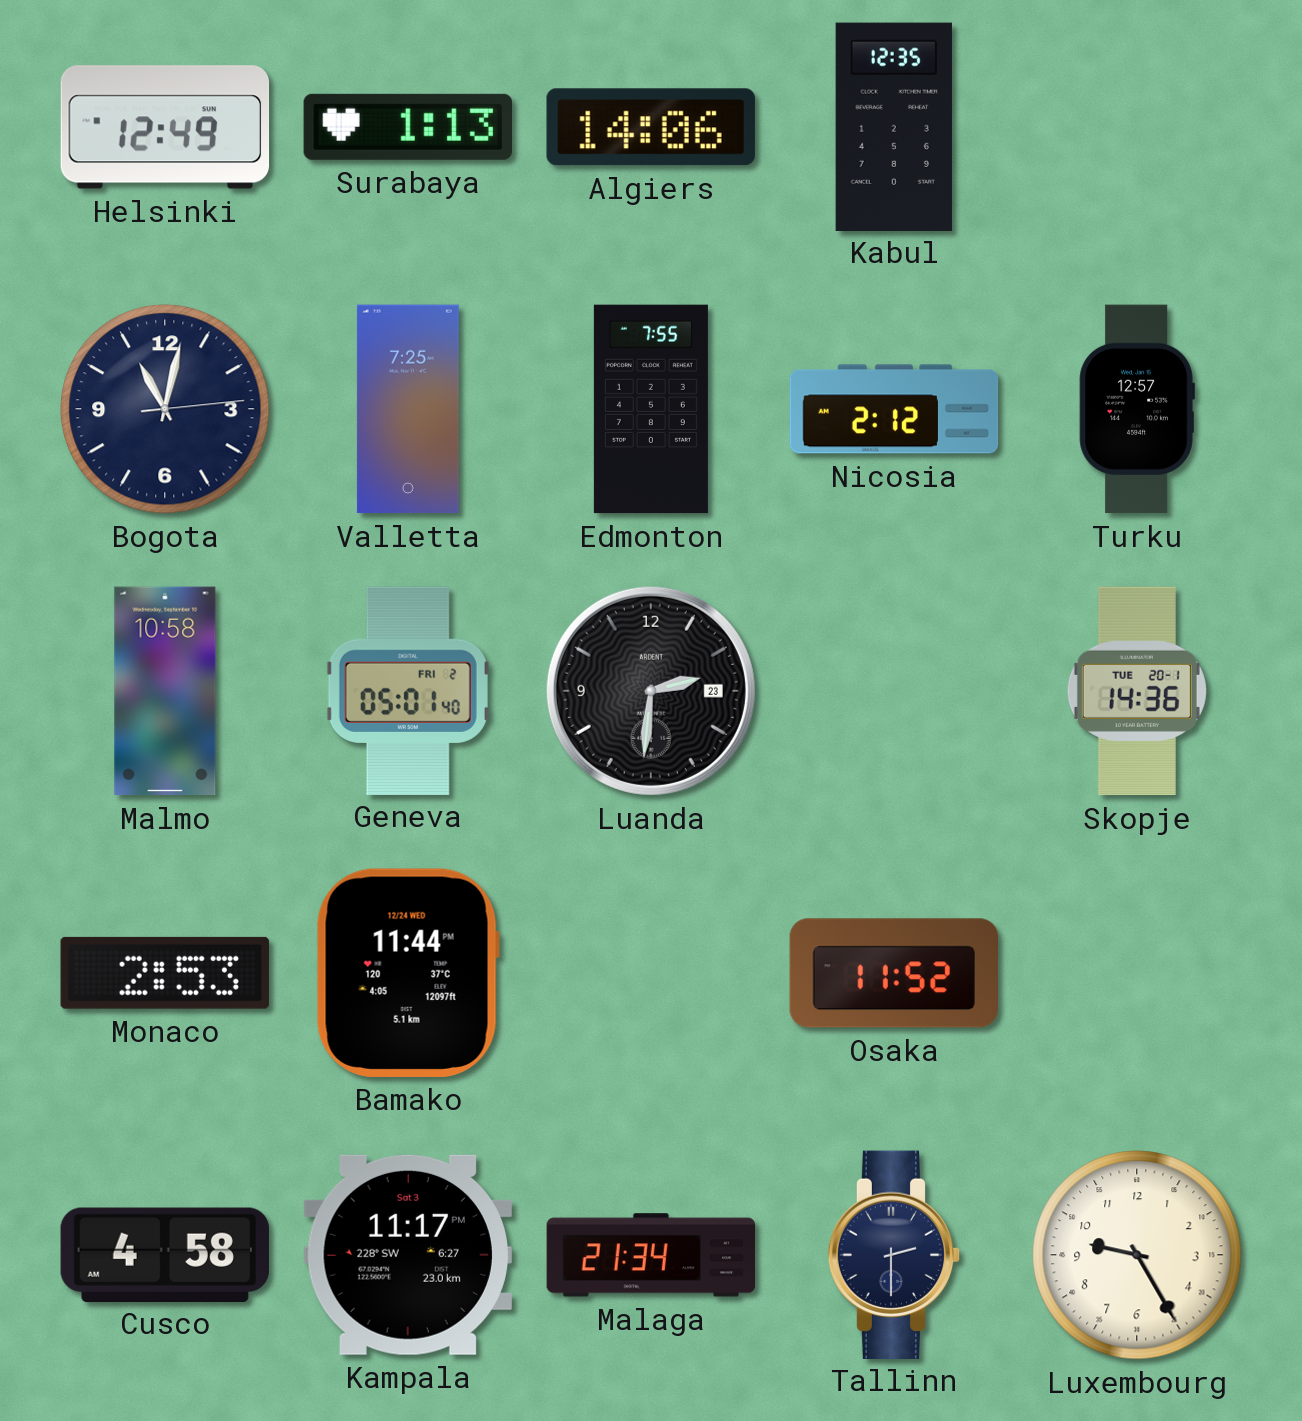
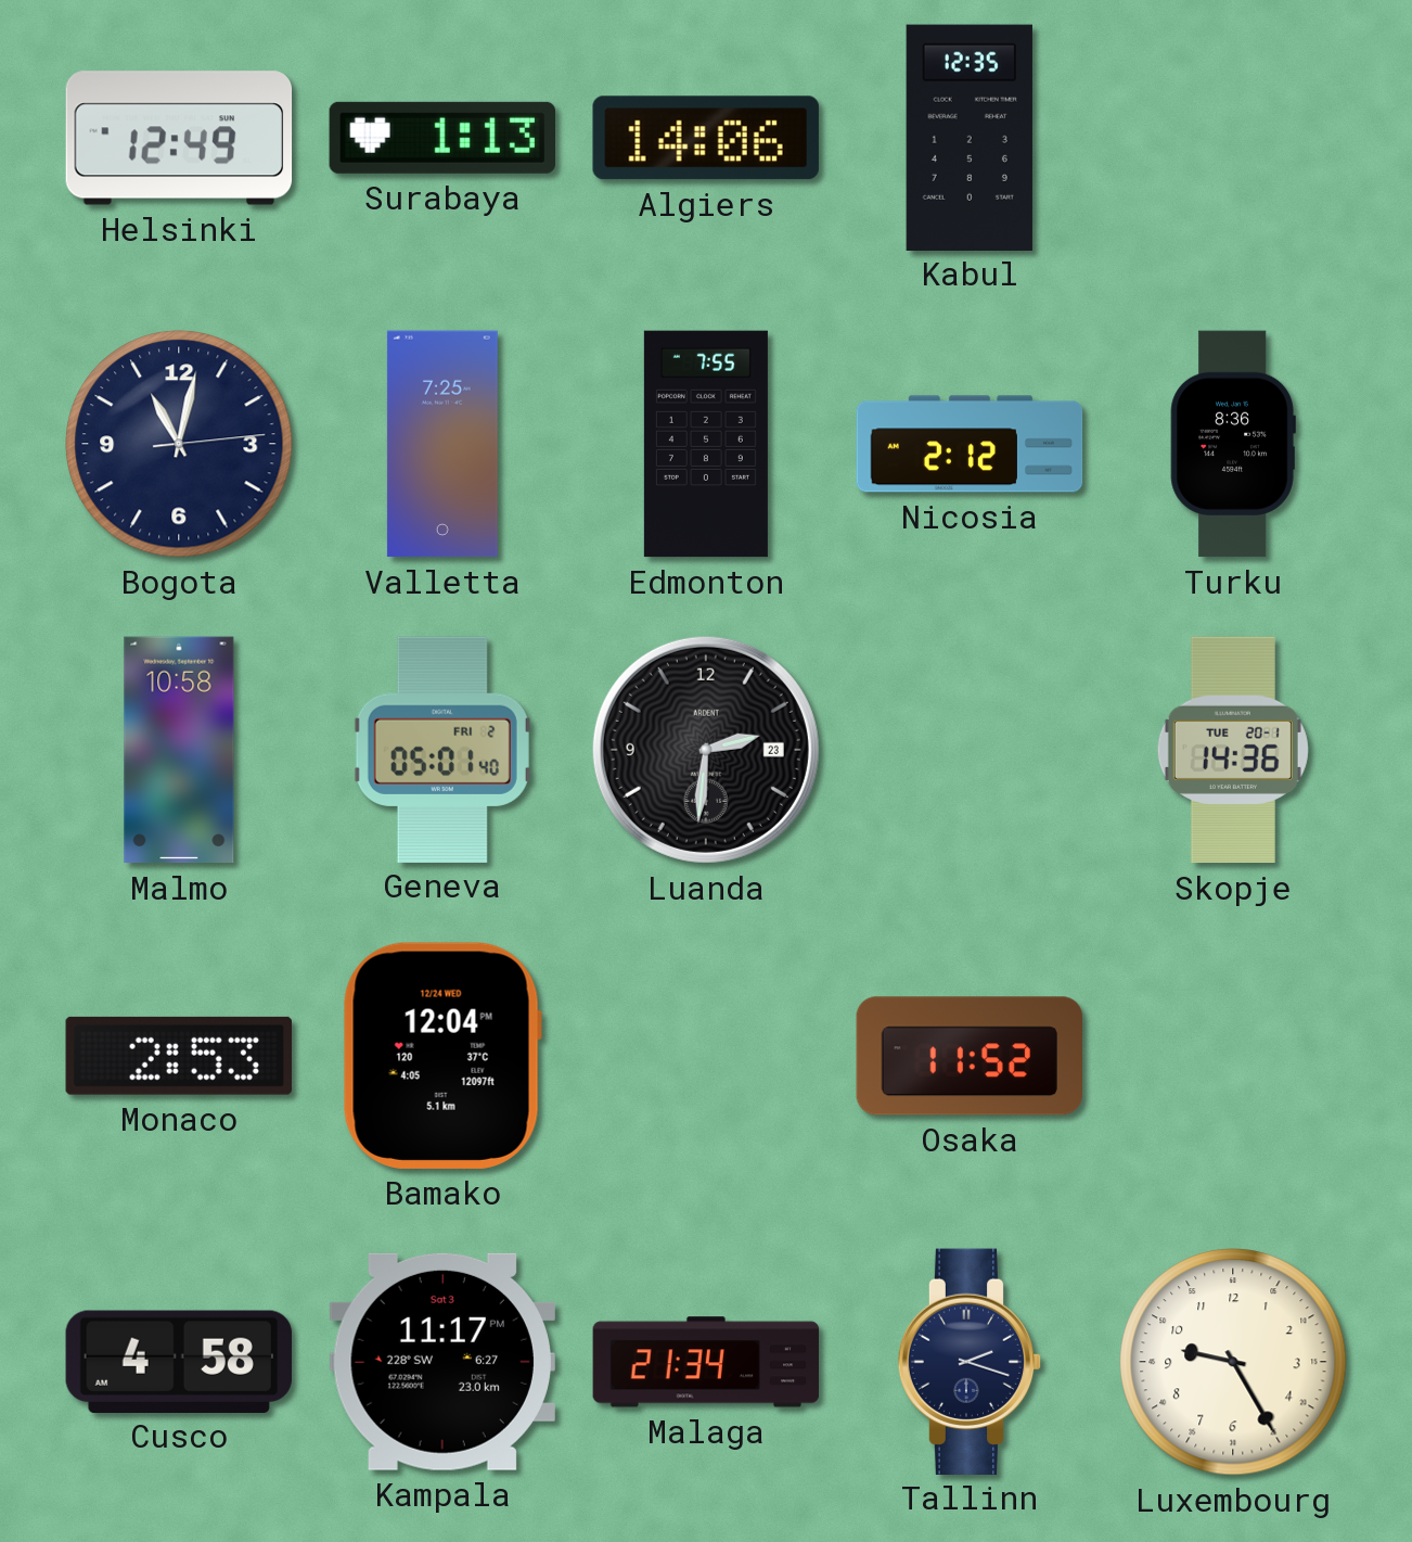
Turku: 12:57 -> 8:36 (1233, 444)
Bamako: 11:44 -> 12:04 (442, 1056)
Tallinn: 2:30 -> 2:18 (970, 1361)
